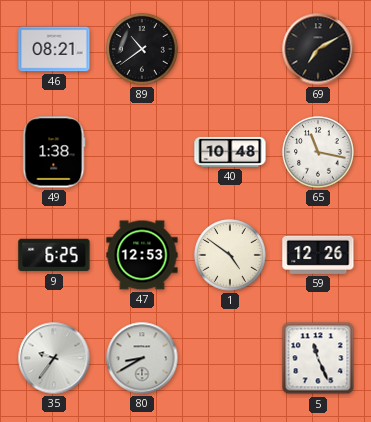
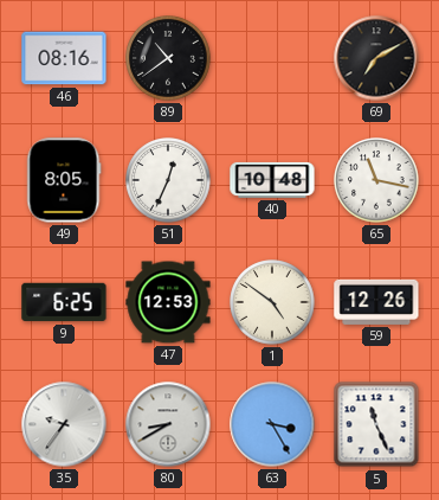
46: 08:21 -> 08:16 (64, 58)
49: 1:38 -> 8:05 (64, 180)
51: none -> 12:34 (168, 180)
63: none -> 3:25 (272, 424)
